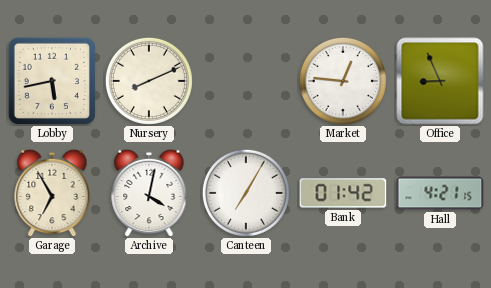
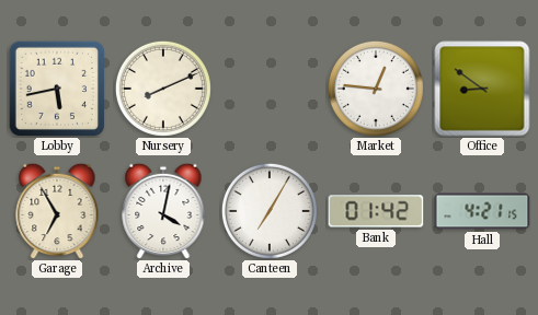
Office: 8:56 -> 8:51 (482, 89)
